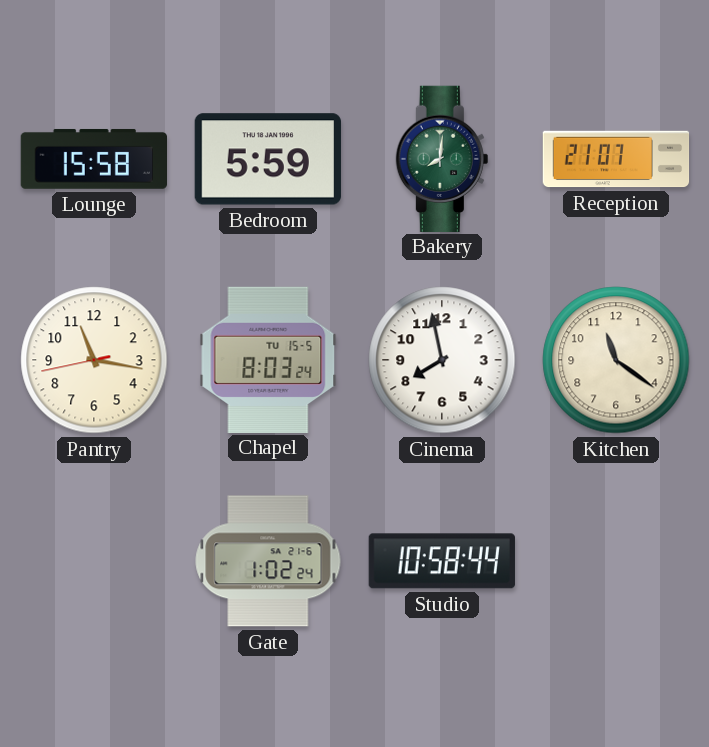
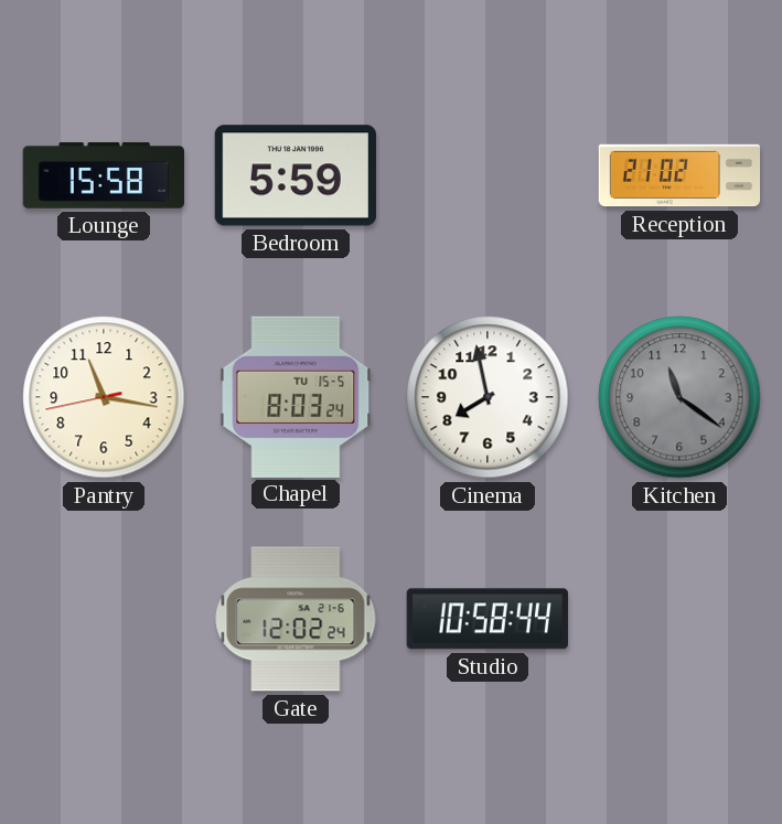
Bakery: 8:01 -> none (442, 158)
Reception: 21:07 -> 21:02 (679, 175)
Kitchen dial: cream -> grey (679, 397)
Gate: 1:02 -> 12:02 (296, 619)
